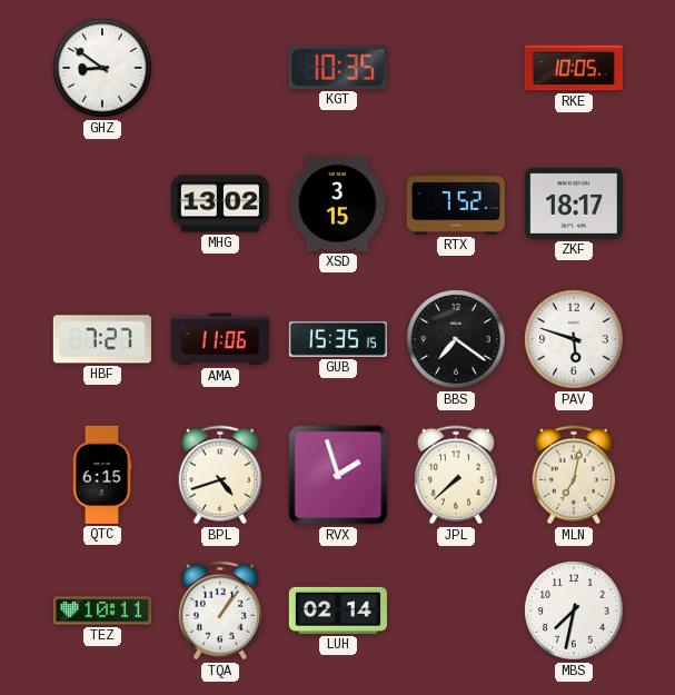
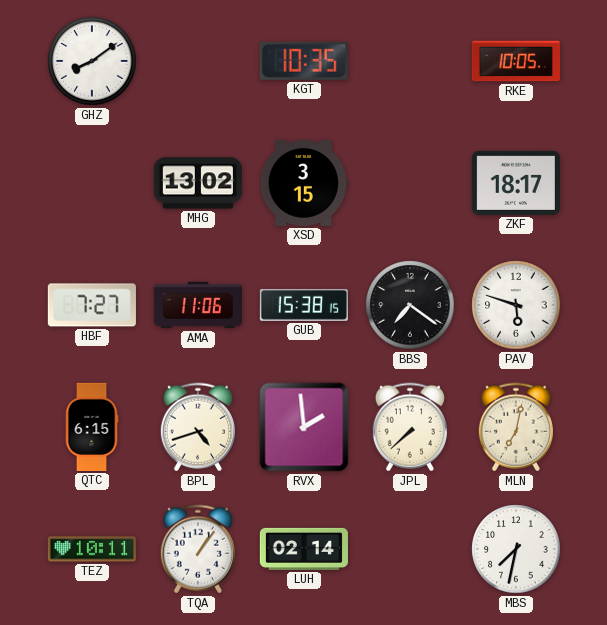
GHZ: 8:51 -> 8:09 (92, 61)
RTX: 7:52 -> none (456, 203)
GUB: 15:35 -> 15:38 (304, 305)
RVX: 1:57 -> 1:59 (304, 427)
